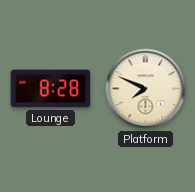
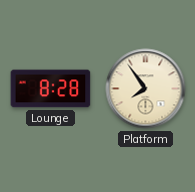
Platform: 7:49 -> 7:54 (146, 89)
